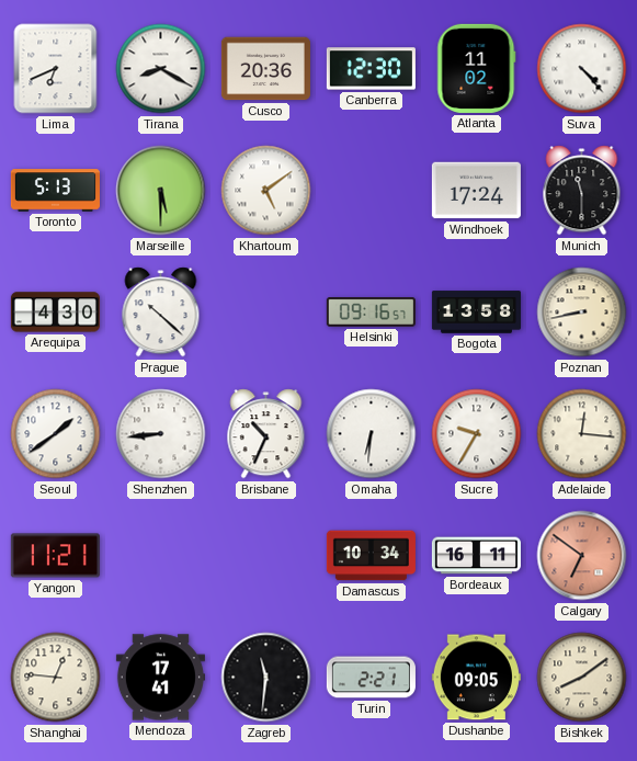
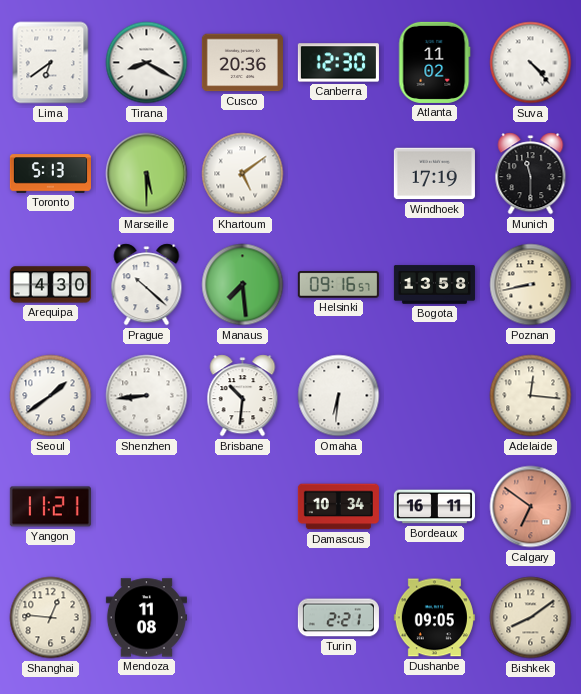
Lima: 6:41 -> 6:39 (51, 63)
Windhoek: 17:24 -> 17:19 (434, 174)
Manaus: none -> 7:29 (243, 285)
Brisbane: 10:34 -> 10:31 (243, 396)
Sucre: 9:35 -> none (477, 434)
Mendoza: 17:41 -> 11:08 (146, 618)
Zagreb: 11:31 -> none (266, 678)
